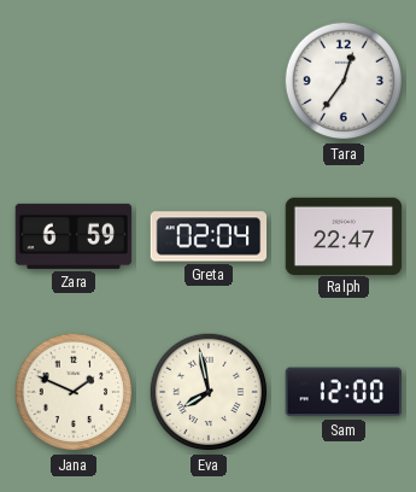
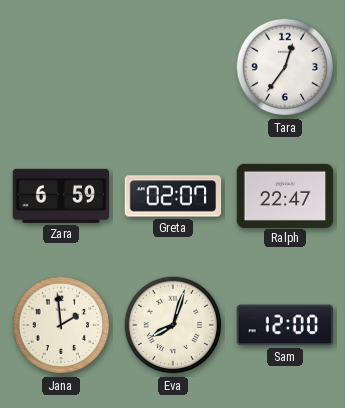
Greta: 02:04 -> 02:07 (173, 196)
Jana: 1:49 -> 1:59 (61, 325)
Eva: 7:58 -> 8:03 (173, 325)
